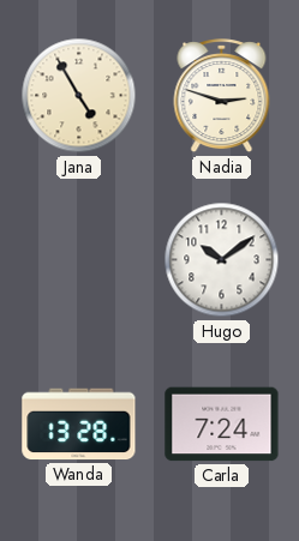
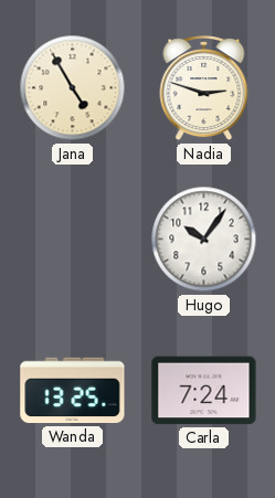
Hugo: 10:09 -> 10:06 (204, 240)
Wanda: 13:28 -> 13:25 (73, 391)
